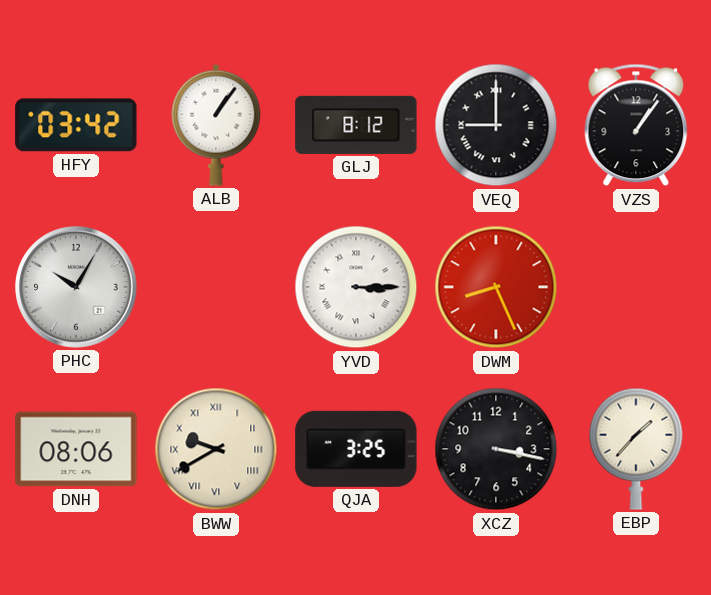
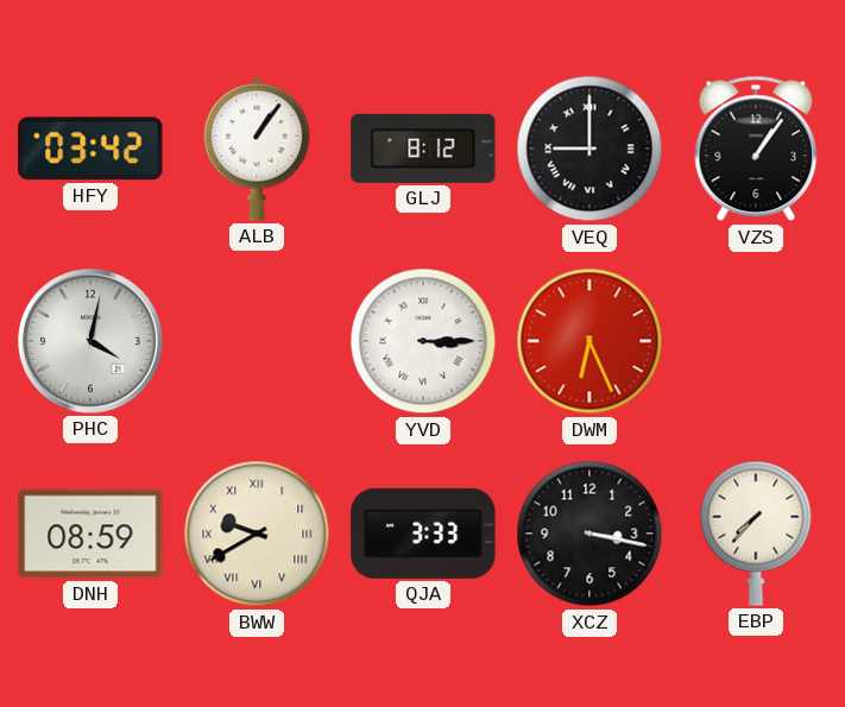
PHC: 10:05 -> 4:02 (90, 341)
DWM: 8:26 -> 6:26 (589, 341)
DNH: 08:06 -> 08:59 (90, 534)
QJA: 3:25 -> 3:33 (423, 534)
EBP: 1:37 -> 7:37 (756, 534)
